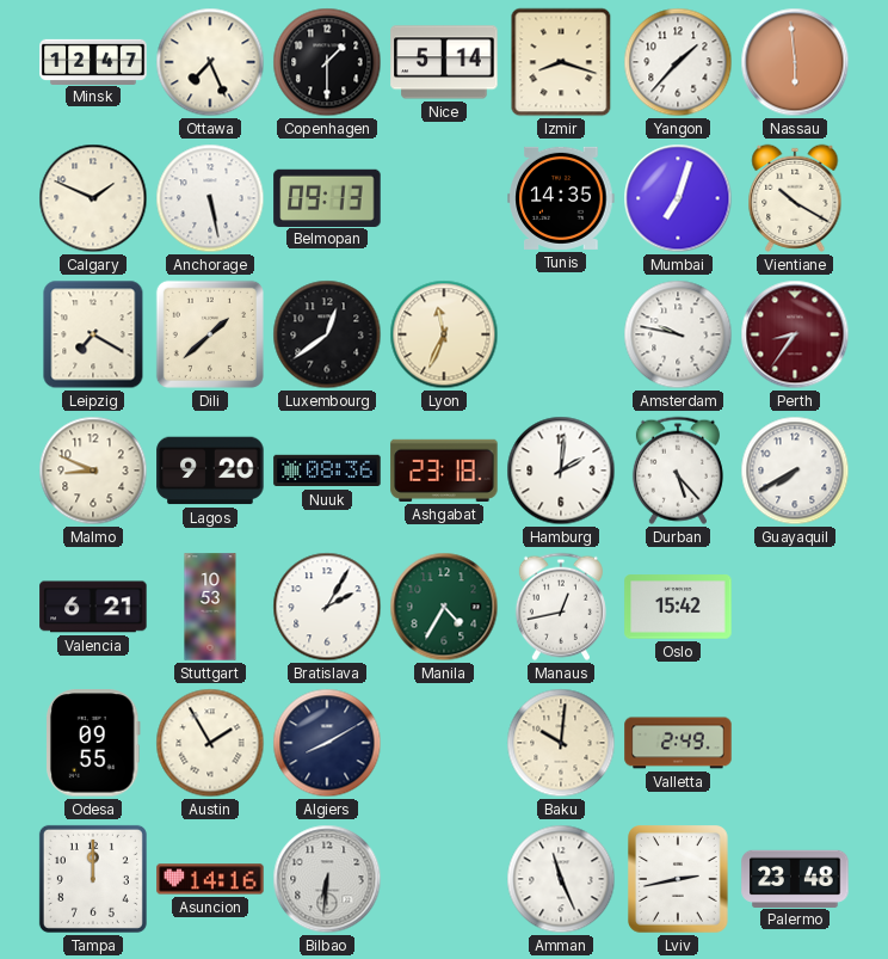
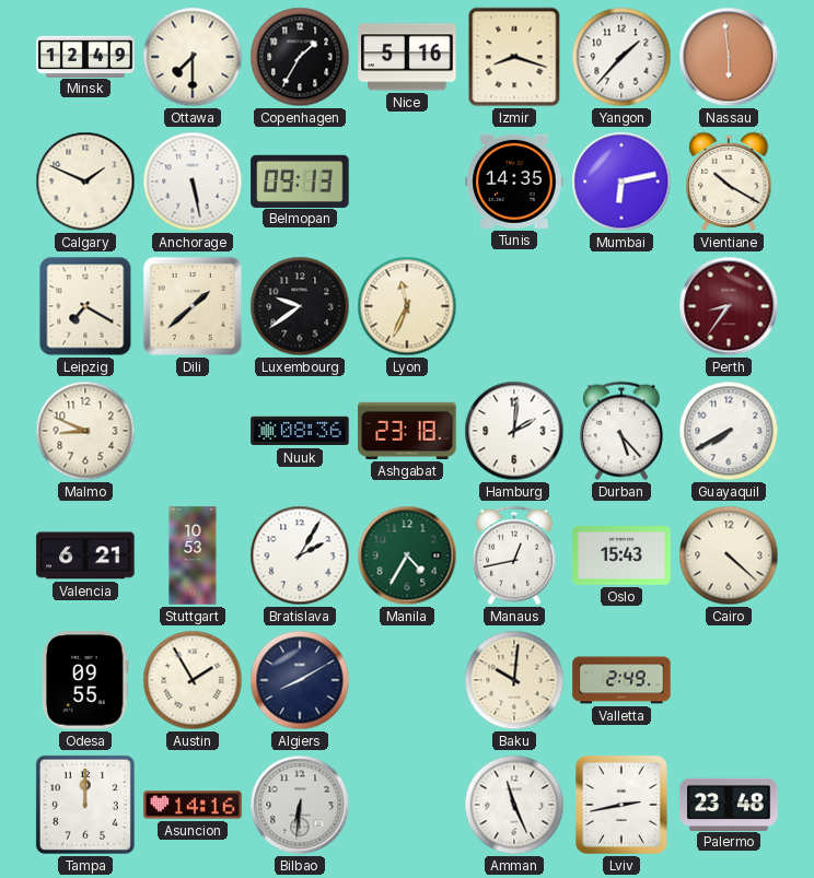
Minsk: 12:47 -> 12:49 (85, 56)
Ottawa: 7:26 -> 7:30 (193, 57)
Copenhagen: 1:30 -> 1:35 (300, 57)
Nice: 5:14 -> 5:16 (407, 57)
Mumbai: 7:03 -> 6:13 (621, 182)
Luxembourg: 12:39 -> 9:39 (300, 306)
Amsterdam: 9:47 -> none (678, 334)
Lagos: 9:20 -> none (210, 471)
Oslo: 15:42 -> 15:43 (621, 555)
Cairo: none -> 4:22 (729, 555)
